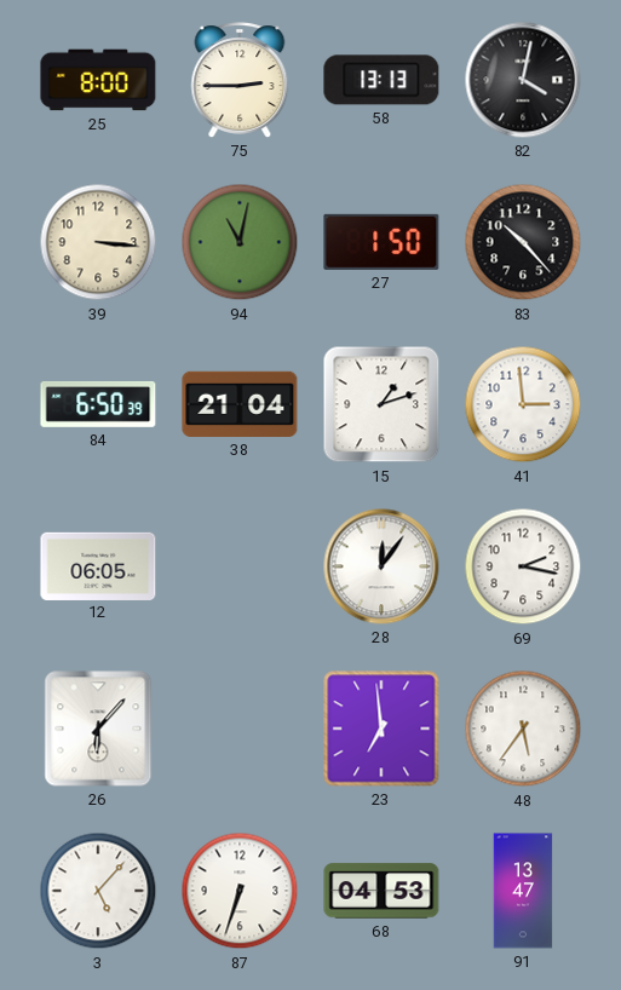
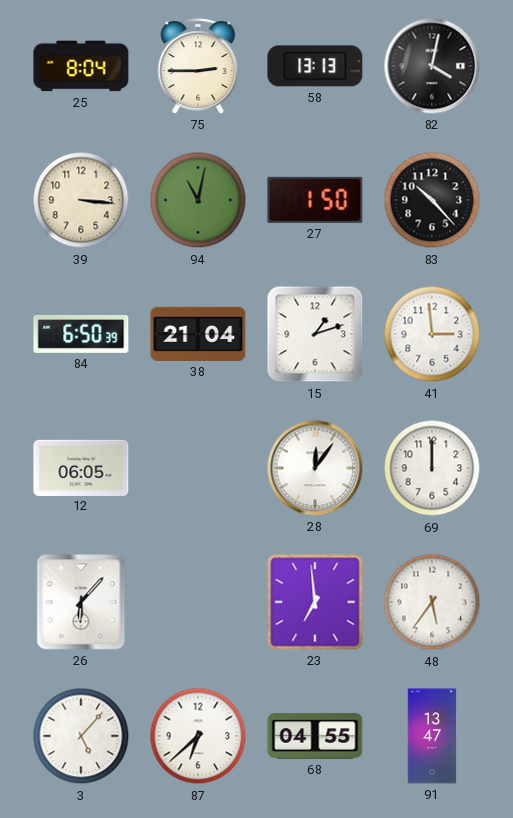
25: 8:00 -> 8:04 (81, 66)
69: 2:17 -> 12:00 (432, 468)
87: 6:33 -> 6:38 (198, 736)
68: 04:53 -> 04:55 (315, 736)
